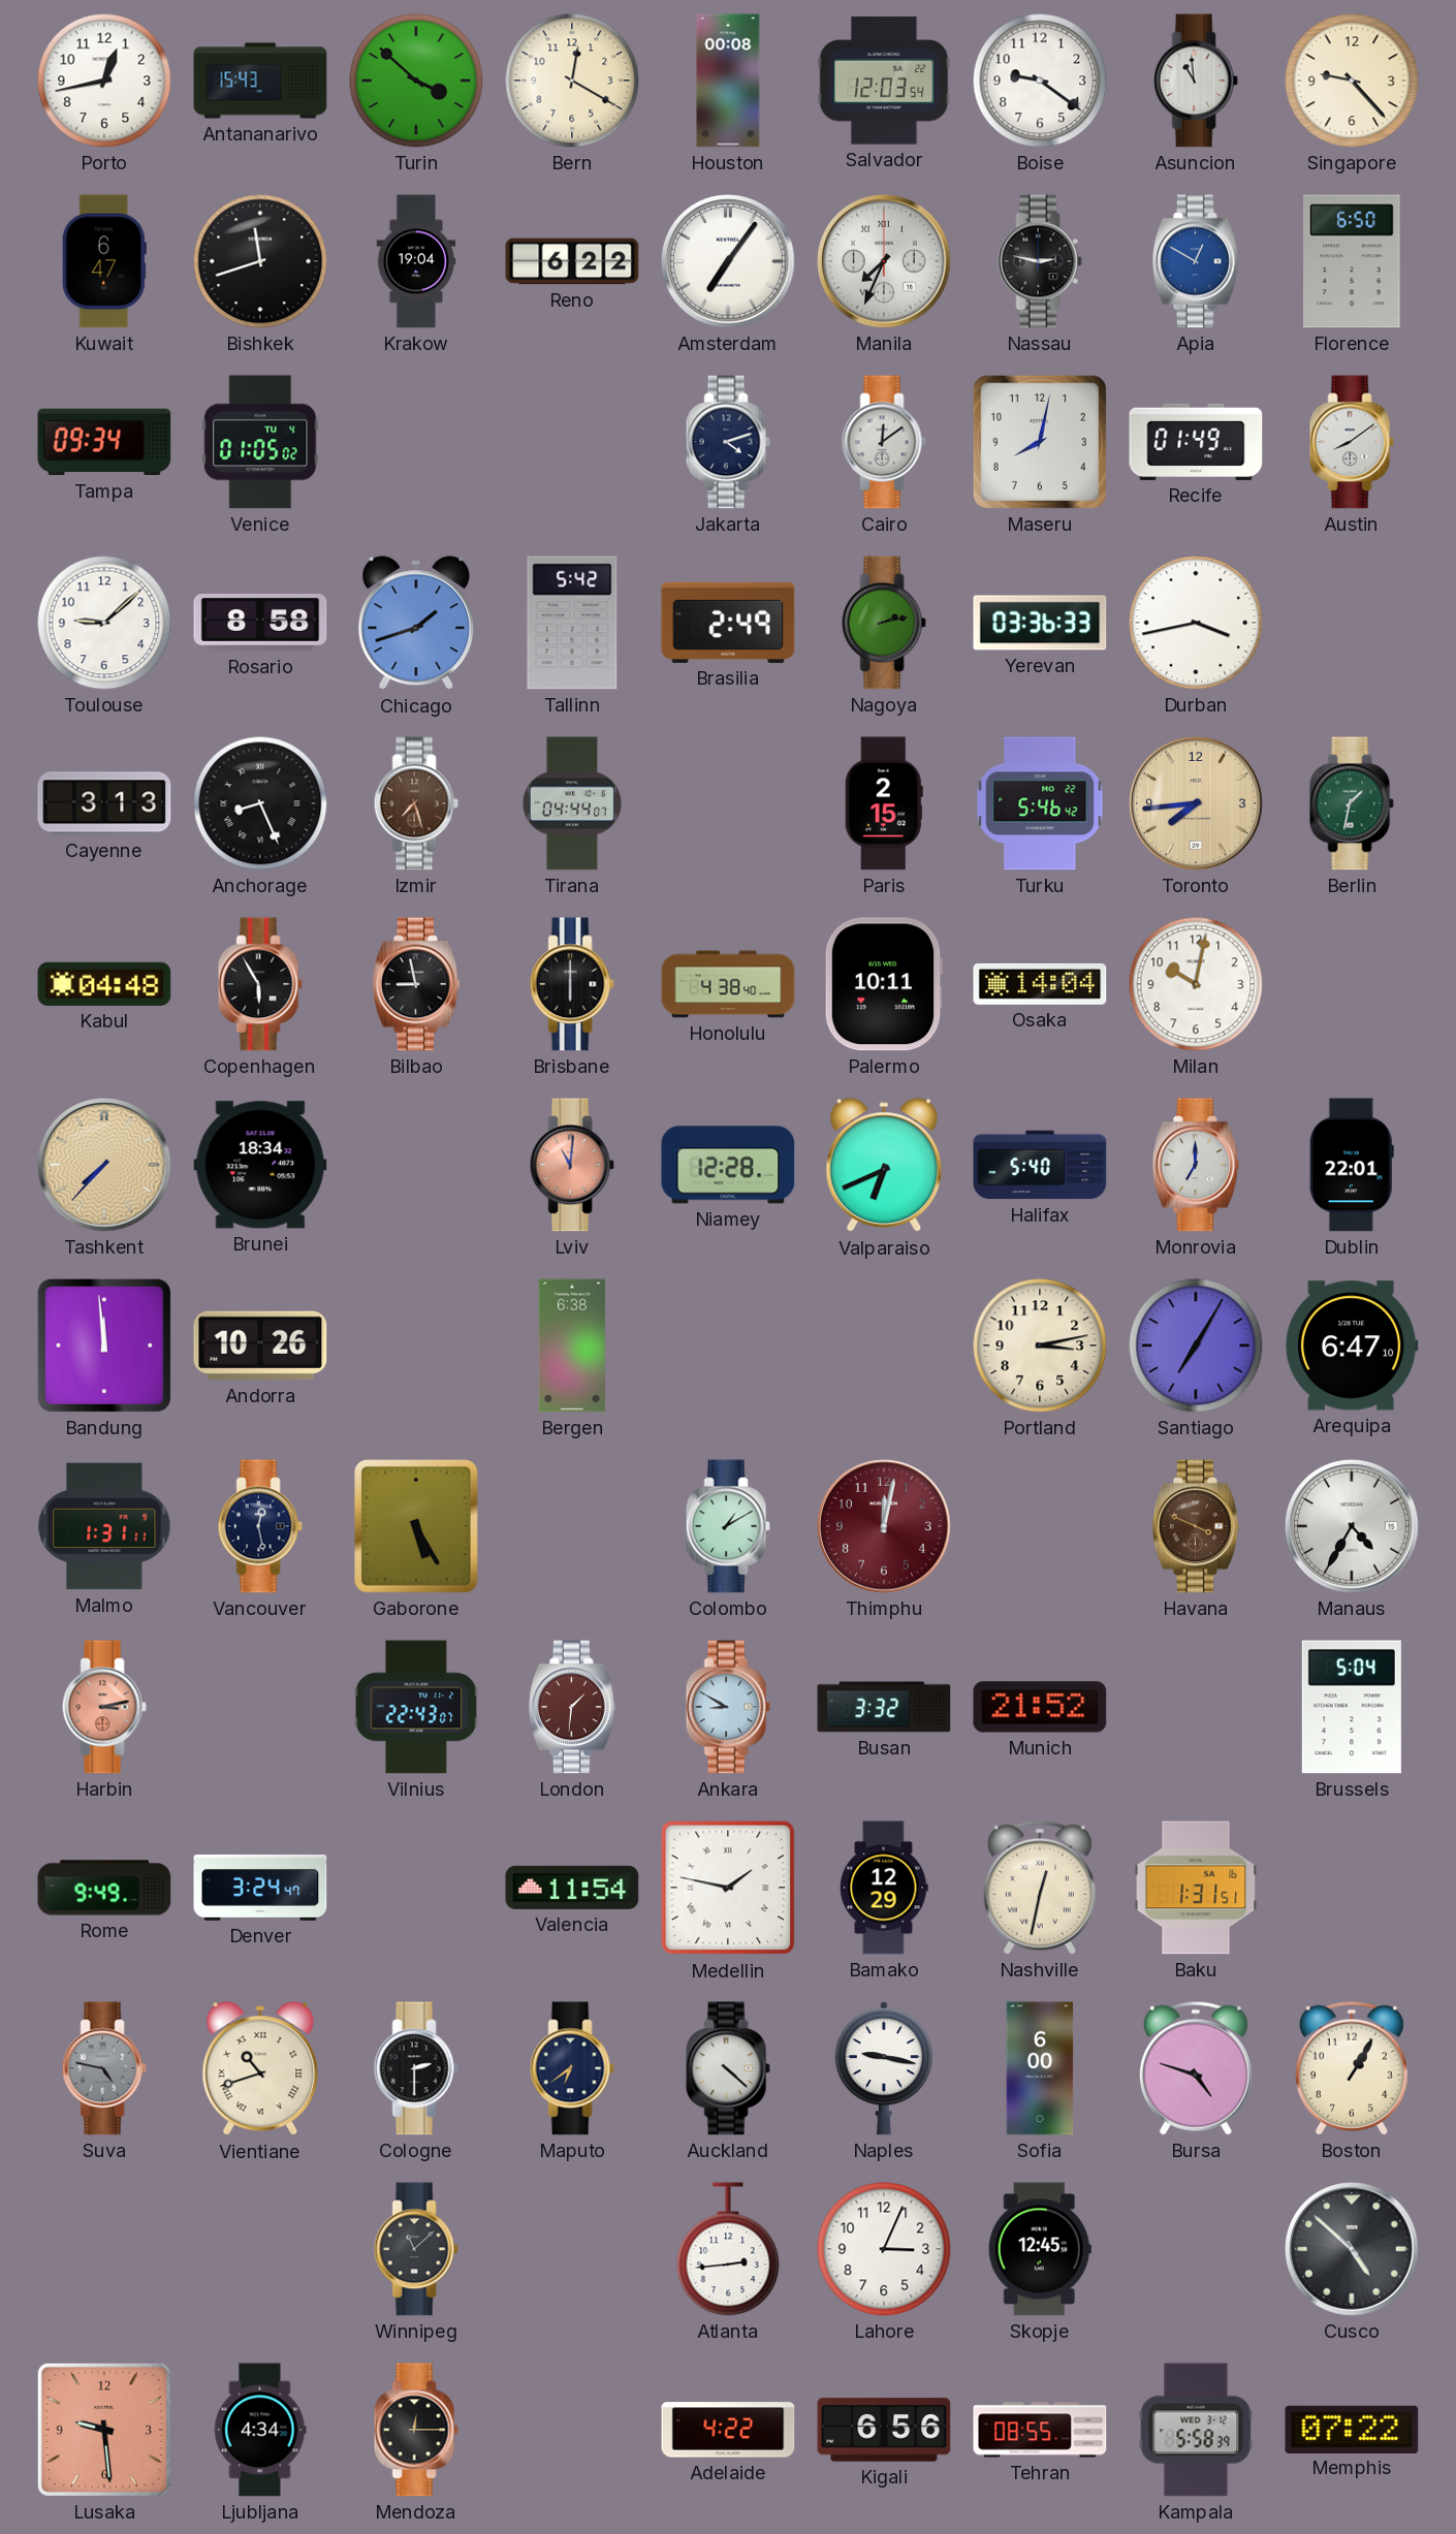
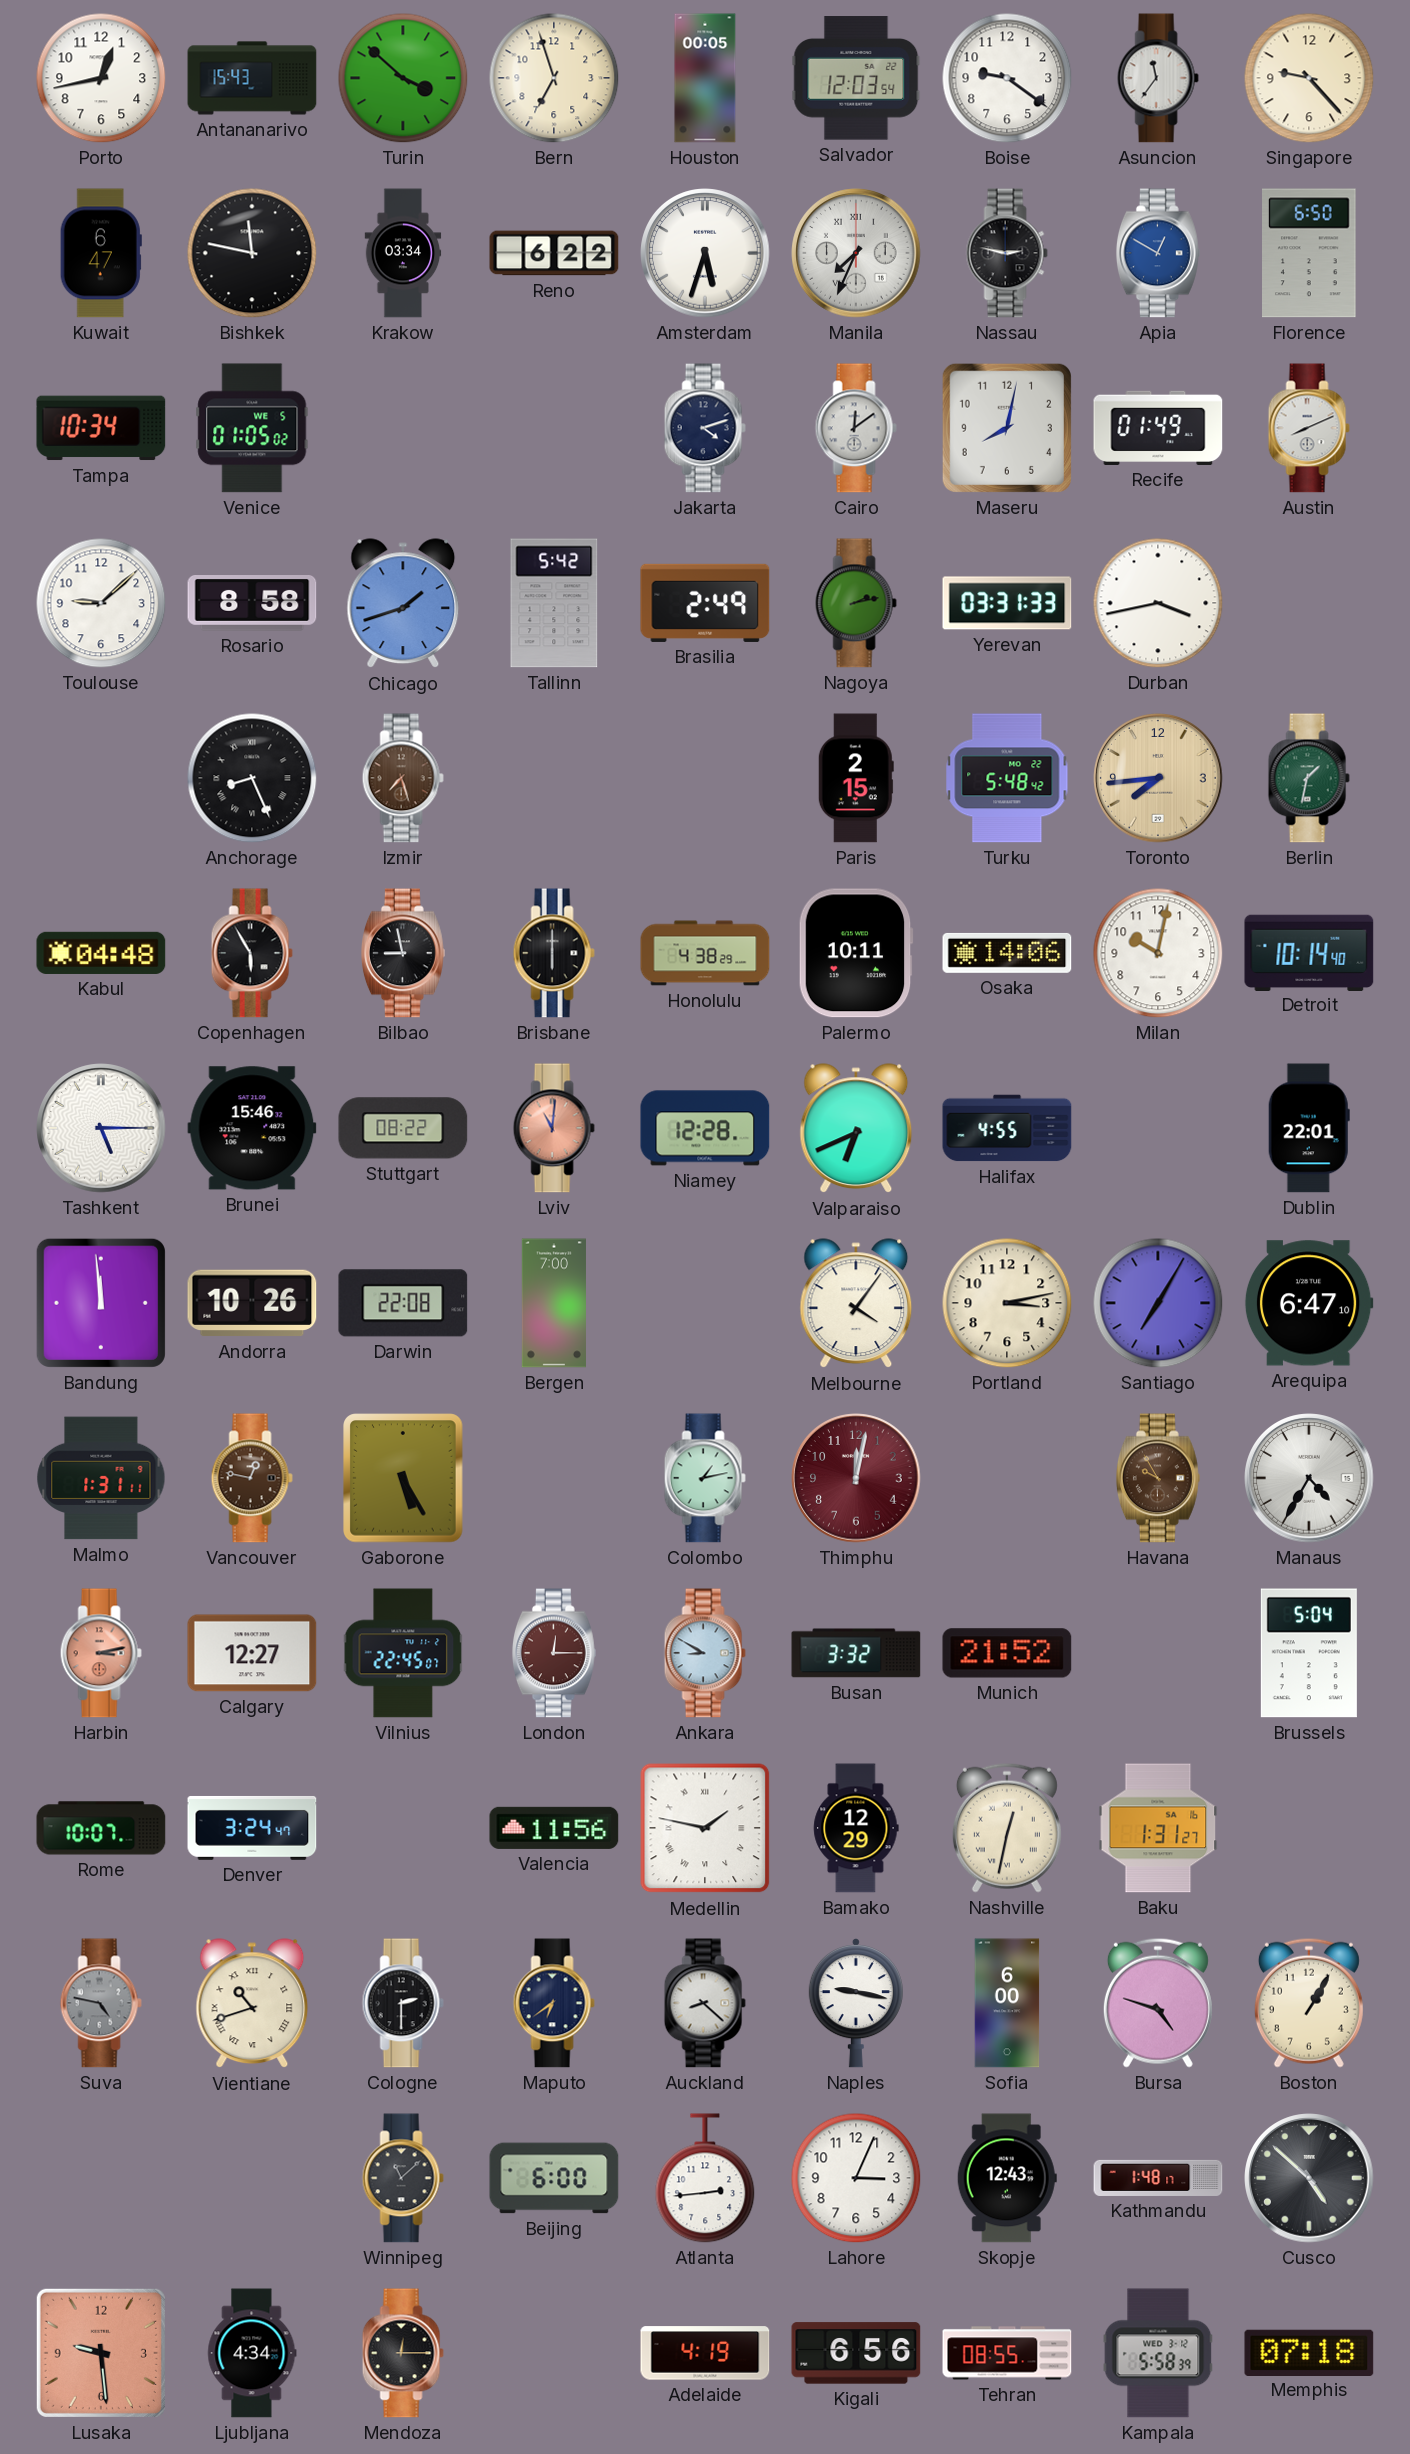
Bern: 12:20 -> 6:57 (554, 78)
Houston: 00:08 -> 00:05 (705, 78)
Asuncion: 10:59 -> 11:36 (1158, 78)
Bishkek: 11:42 -> 11:47 (252, 253)
Krakow: 19:04 -> 03:34 (403, 253)
Amsterdam: 7:06 -> 5:33 (705, 253)
Tampa: 09:34 -> 10:34 (101, 428)
Venice date: TU 4 -> WE 5 (252, 428)
Austin: 8:09 -> 8:11 (1309, 428)
Yerevan: 03:36 -> 03:31 (1007, 603)
Cayenne: 3:13 -> none (104, 803)
Tirana: 04:44 -> none (572, 803)
Turku: 5:46 -> 5:48 (1007, 778)
Honolulu: 4:38:40 -> 4:38:29 (705, 953)
Osaka: 14:04 -> 14:06 (1007, 953)
Detroit: none -> 10:14 (1309, 952)
Tashkent: 7:37 -> 5:15 (101, 1128)
Tashkent dial: champagne -> white (101, 1128)
Brunei: 18:34 -> 15:46 (252, 1128)
Stuttgart: none -> 08:22 (403, 1128)
Halifax: 5:40 -> 4:55 (1007, 1128)
Monrovia: 7:00 -> none (1196, 1165)
Darwin: none -> 22:08 (403, 1303)
Bergen: 6:38 -> 7:00 (554, 1303)
Melbourne: none -> 4:06 (856, 1304)
Vancouver: 12:28 -> 12:47 (252, 1478)
Vancouver dial: navy -> brown (252, 1478)
Colombo: 1:10 -> 1:13 (705, 1478)
Havana: 3:49 -> 9:55 (1158, 1478)
Calgary: none -> 12:27 (252, 1653)
Vilnius: 22:43 -> 22:45 (403, 1653)
London: 1:31 -> 12:15 (554, 1653)
Rome: 9:49 -> 10:07 (101, 1828)
Valencia: 11:54 -> 11:56 (554, 1828)
Baku: 1:31:51 -> 1:31:27 (1158, 1828)
Auckland: 4:22 -> 8:22 (705, 2003)
Beijing: none -> 6:00 (554, 2178)
Skopje: 12:45 -> 12:43 (1007, 2178)
Kathmandu: none -> 1:48 (1158, 2178)
Adelaide: 4:22 -> 4:19 (705, 2353)
Memphis: 07:22 -> 07:18 (1309, 2352)
